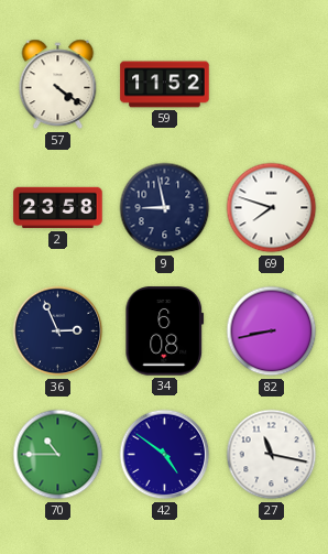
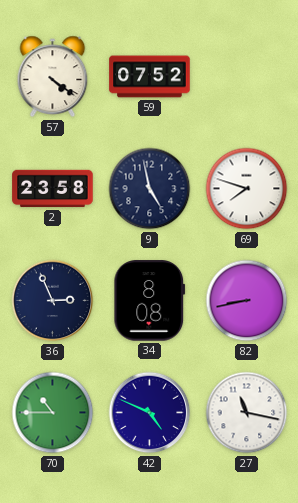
59: 11:52 -> 07:52 (150, 77)
9: 8:58 -> 4:58 (150, 189)
34: 6:08 -> 8:08 (150, 301)
42: 4:51 -> 4:49 (150, 413)
